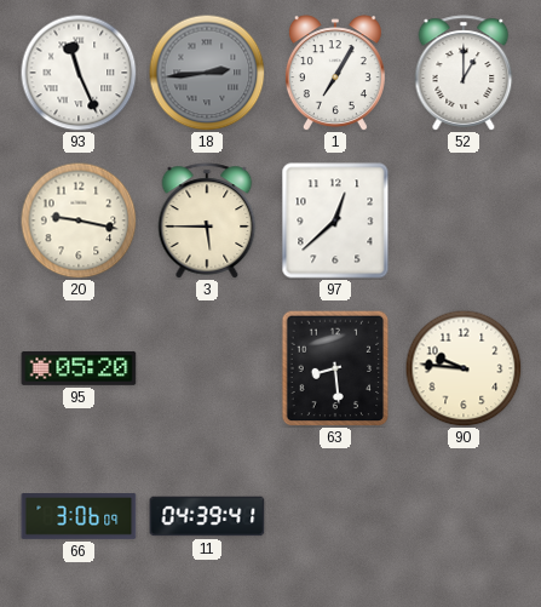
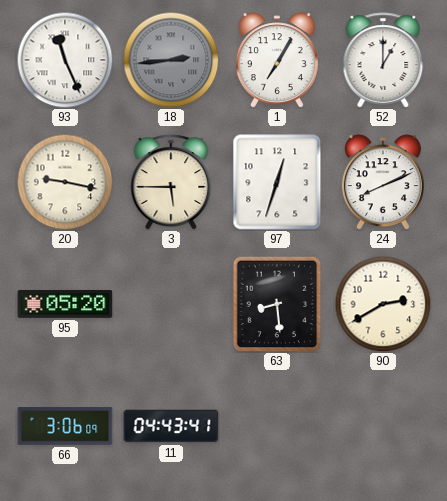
97: 12:38 -> 12:33 (277, 182)
24: none -> 8:11 (383, 182)
90: 9:46 -> 2:40 (383, 304)
11: 04:39 -> 04:43 (171, 426)
